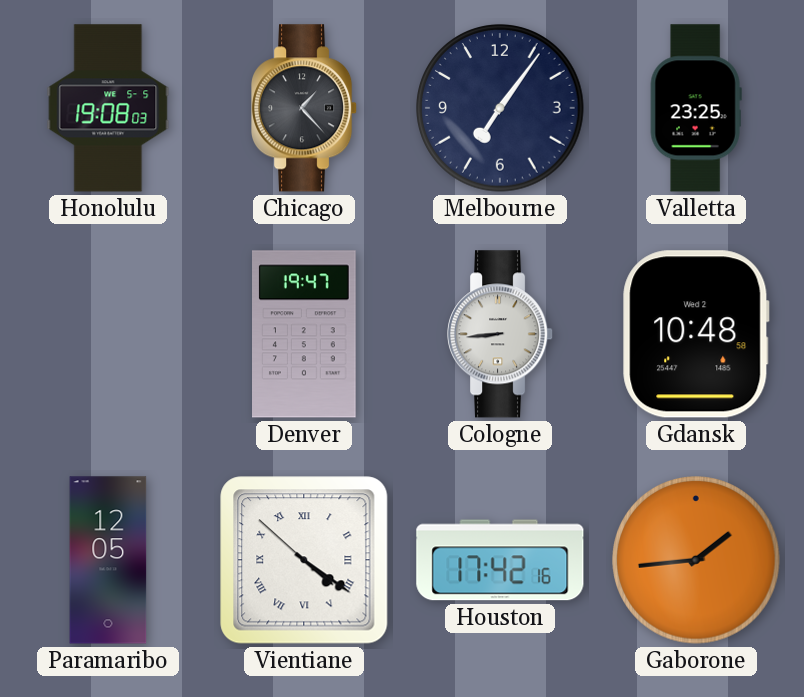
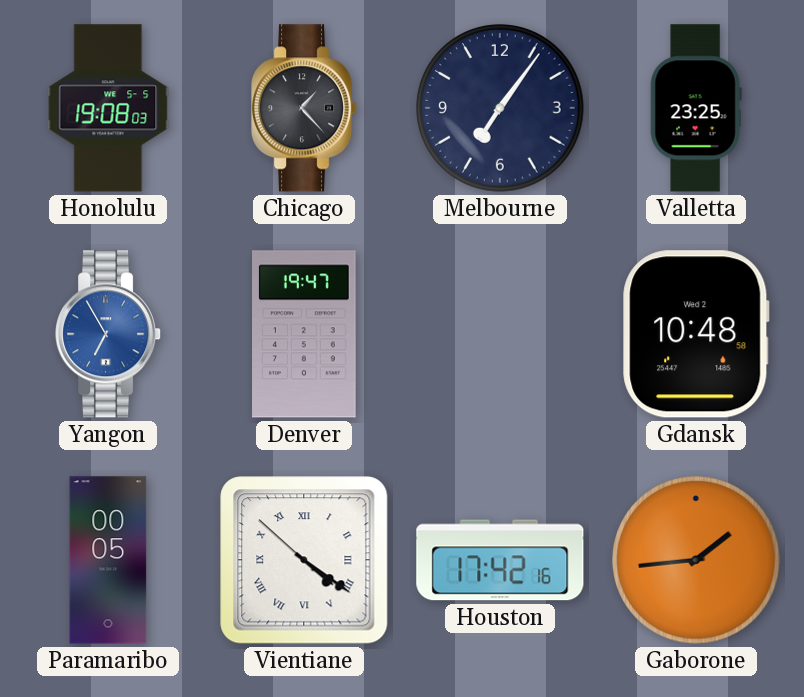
Yangon: none -> 6:55 (109, 334)
Cologne: 8:44 -> none (501, 334)
Paramaribo: 12:05 -> 00:05 (108, 560)
